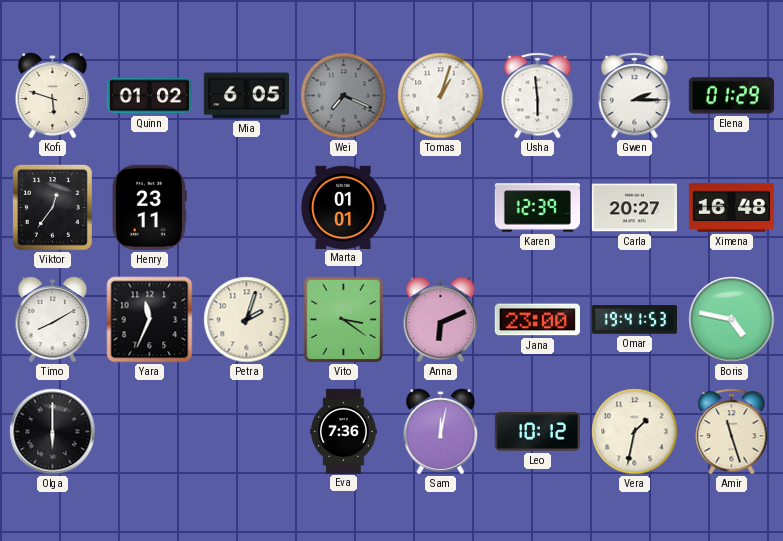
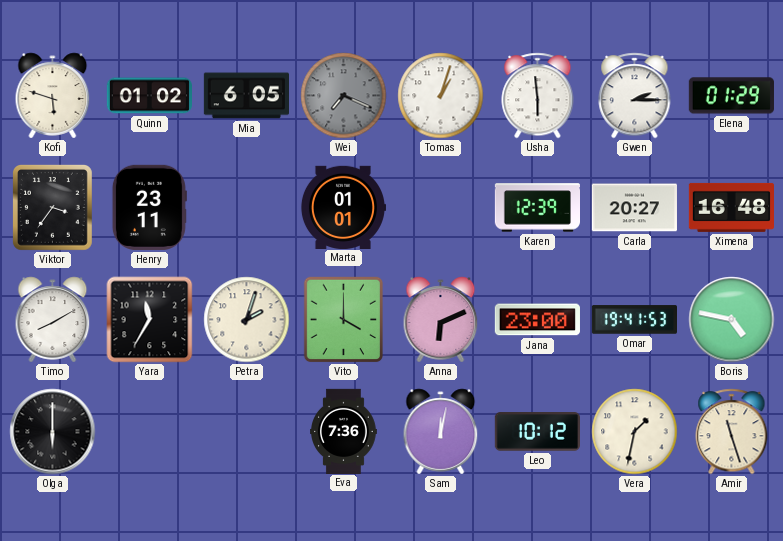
Viktor: 12:36 -> 3:36 (52, 207)
Yara: 11:34 -> 11:35 (150, 320)
Vito: 3:21 -> 4:00 (344, 320)
